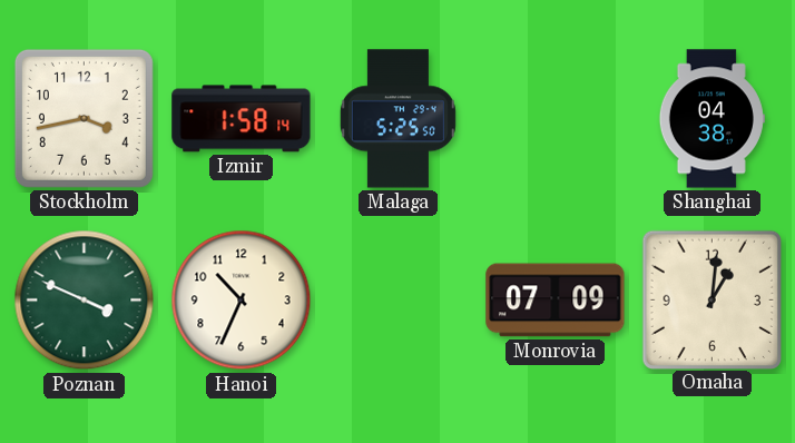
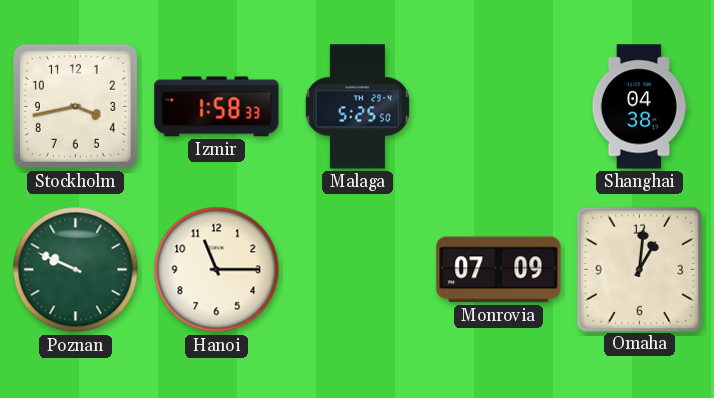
Izmir: 1:58:14 -> 1:58:33 (217, 107)
Poznan: 3:49 -> 9:49 (76, 270)
Hanoi: 10:34 -> 11:15 (217, 270)
